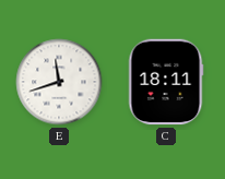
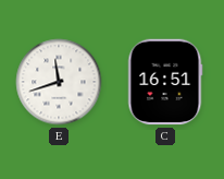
C: 18:11 -> 16:51 (165, 82)
